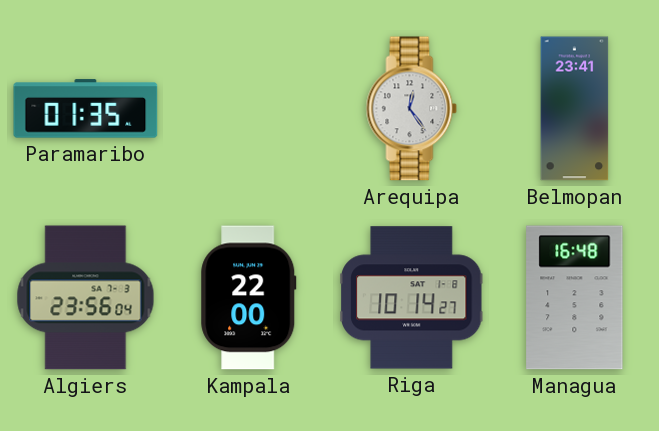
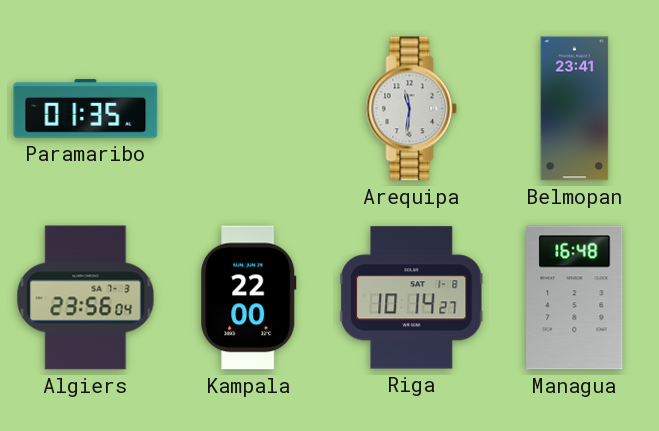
Arequipa: 12:24 -> 11:31 (412, 109)
